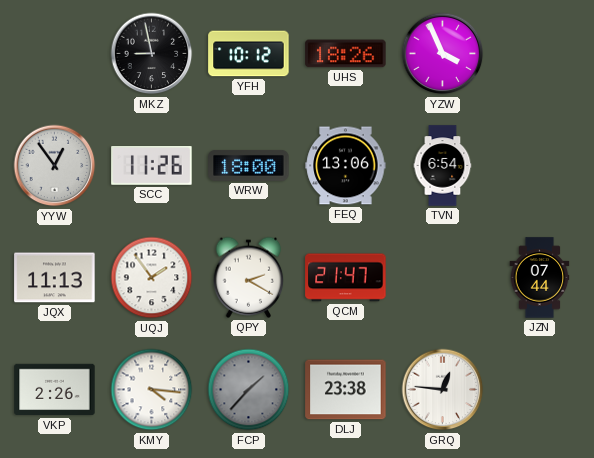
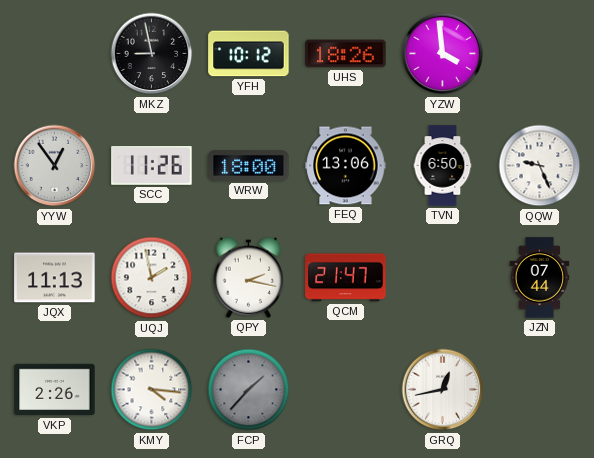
YZW: 3:56 -> 3:59 (443, 54)
TVN: 6:54 -> 6:50 (443, 166)
QQW: none -> 9:26 (540, 166)
UQJ: 1:54 -> 1:58 (152, 278)
QPY: 2:20 -> 2:17 (249, 277)
DLJ: 23:38 -> none (346, 390)
GRQ: 12:46 -> 12:43 (443, 390)
